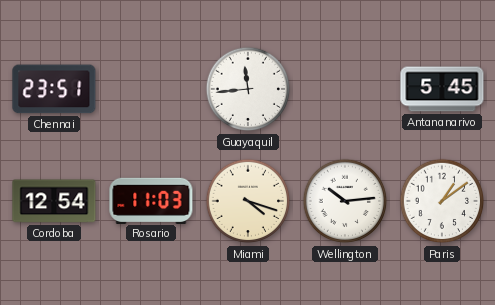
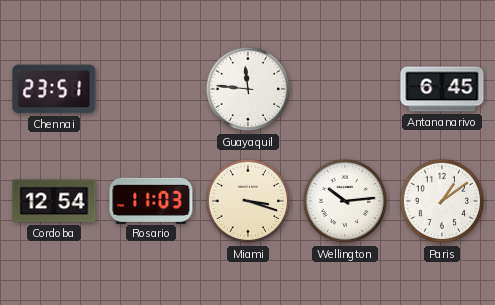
Guayaquil: 11:44 -> 11:46 (248, 89)
Antananarivo: 5:45 -> 6:45 (442, 89)
Miami: 4:18 -> 3:18 (248, 201)
